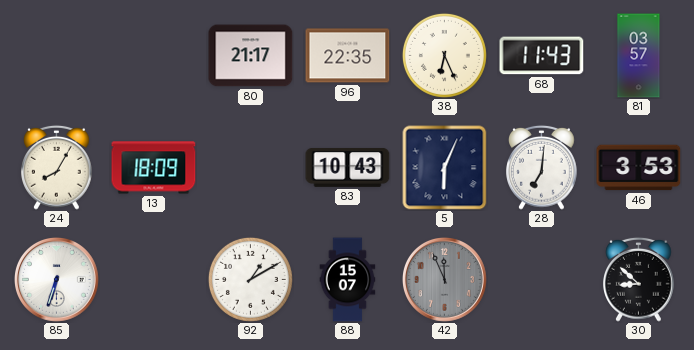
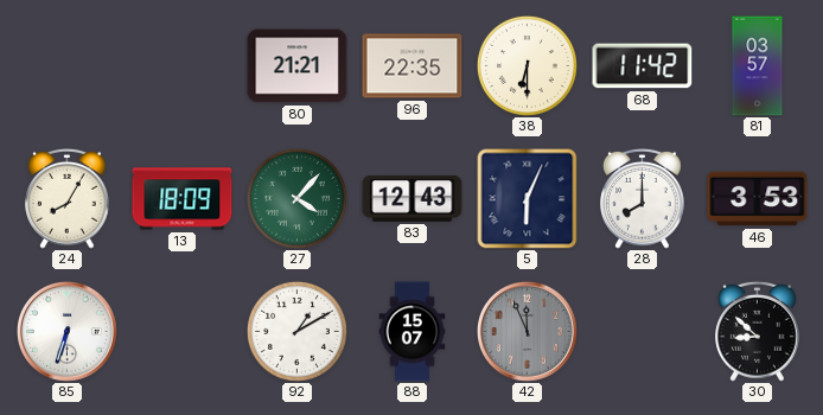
80: 21:17 -> 21:21 (298, 66)
38: 6:26 -> 6:30 (527, 65)
68: 11:43 -> 11:42 (643, 66)
27: none -> 4:07 (296, 198)
83: 10:43 -> 12:43 (413, 198)
28: 7:01 -> 8:00 (643, 198)
